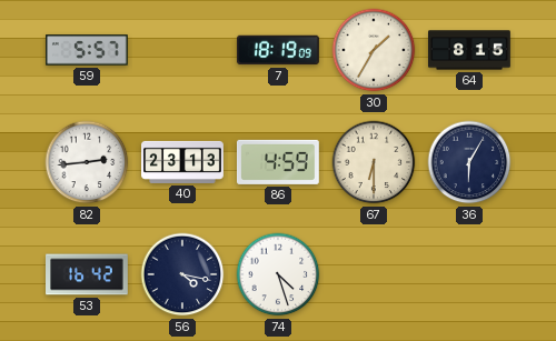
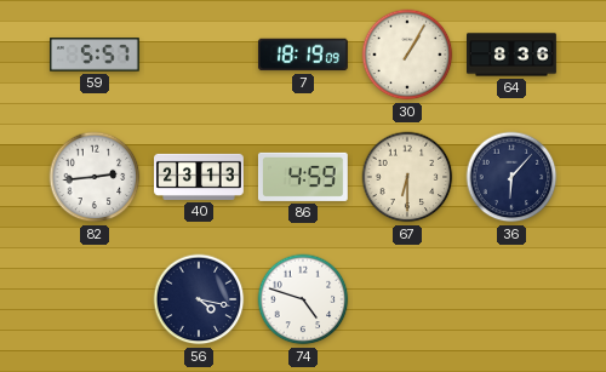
30: 1:35 -> 1:05 (407, 55)
64: 8:15 -> 8:36 (513, 55)
36: 6:05 -> 6:07 (511, 177)
53: 16:42 -> none (88, 274)
74: 4:27 -> 4:48 (303, 299)
